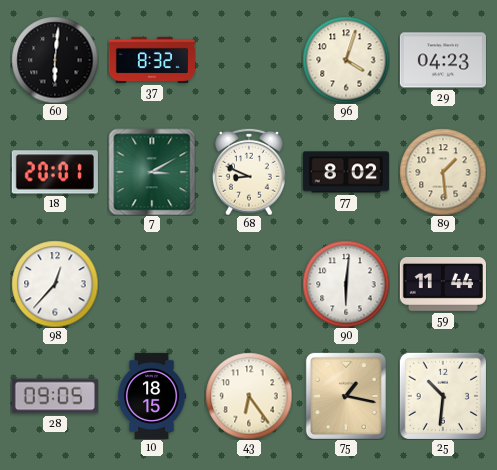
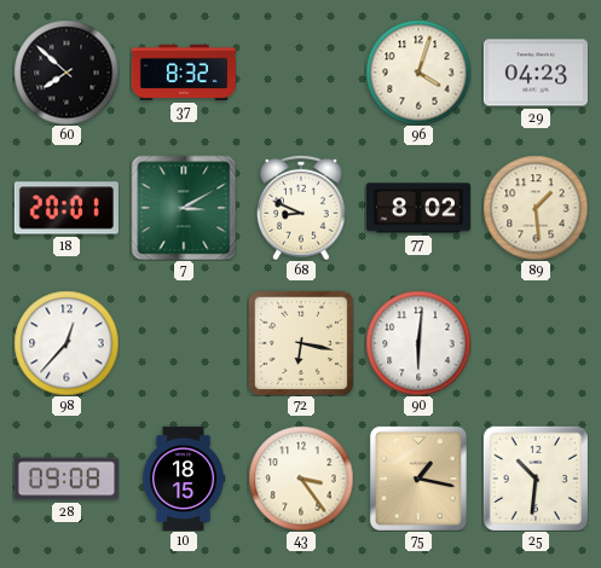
60: 6:01 -> 7:52 (67, 73)
72: none -> 6:17 (301, 343)
59: 11:44 -> none (443, 285)
28: 09:05 -> 09:08 (67, 479)
43: 6:24 -> 3:24 (301, 479)
